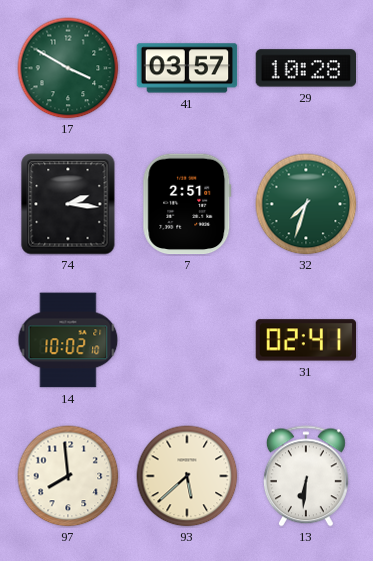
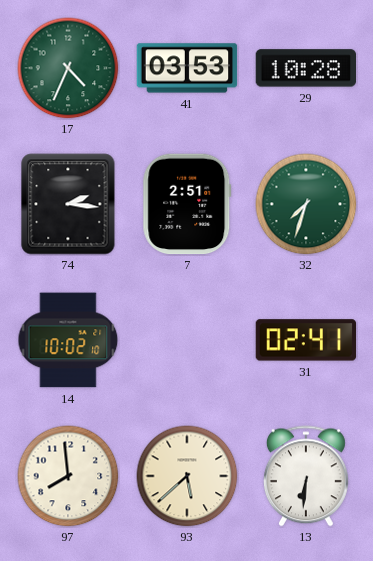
17: 3:50 -> 4:34 (68, 68)
41: 03:57 -> 03:53 (187, 68)
